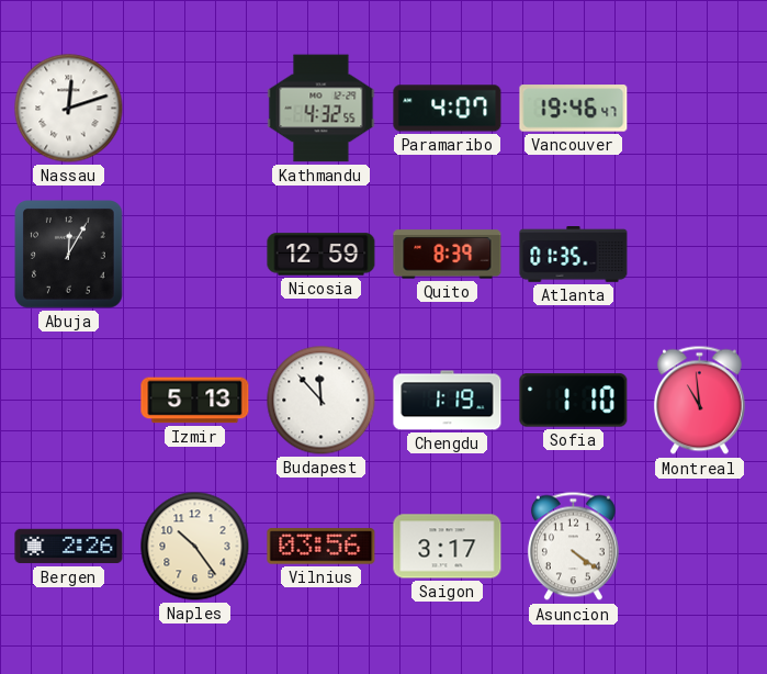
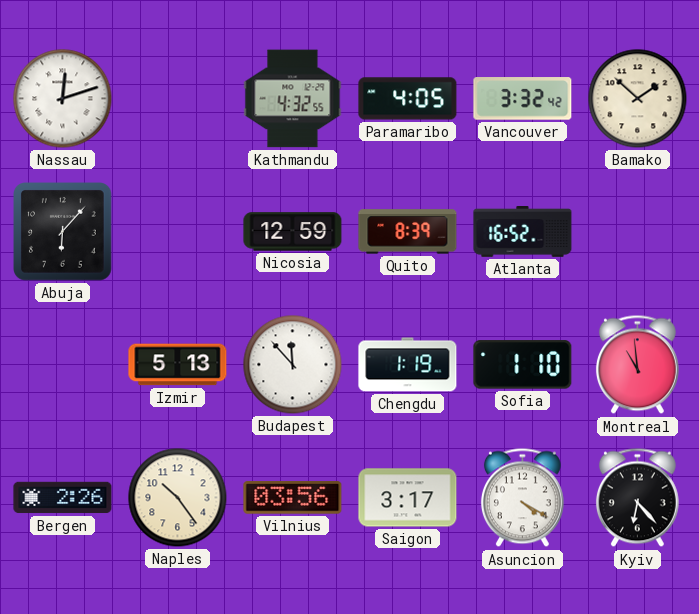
Paramaribo: 4:07 -> 4:05 (408, 99)
Vancouver: 19:46 -> 3:32 (523, 99)
Bamako: none -> 1:52 (638, 99)
Abuja: 12:05 -> 6:07 (63, 232)
Atlanta: 01:35 -> 16:52 (523, 232)
Asuncion: 4:21 -> 4:20 (522, 498)
Kyiv: none -> 6:23 (637, 498)
